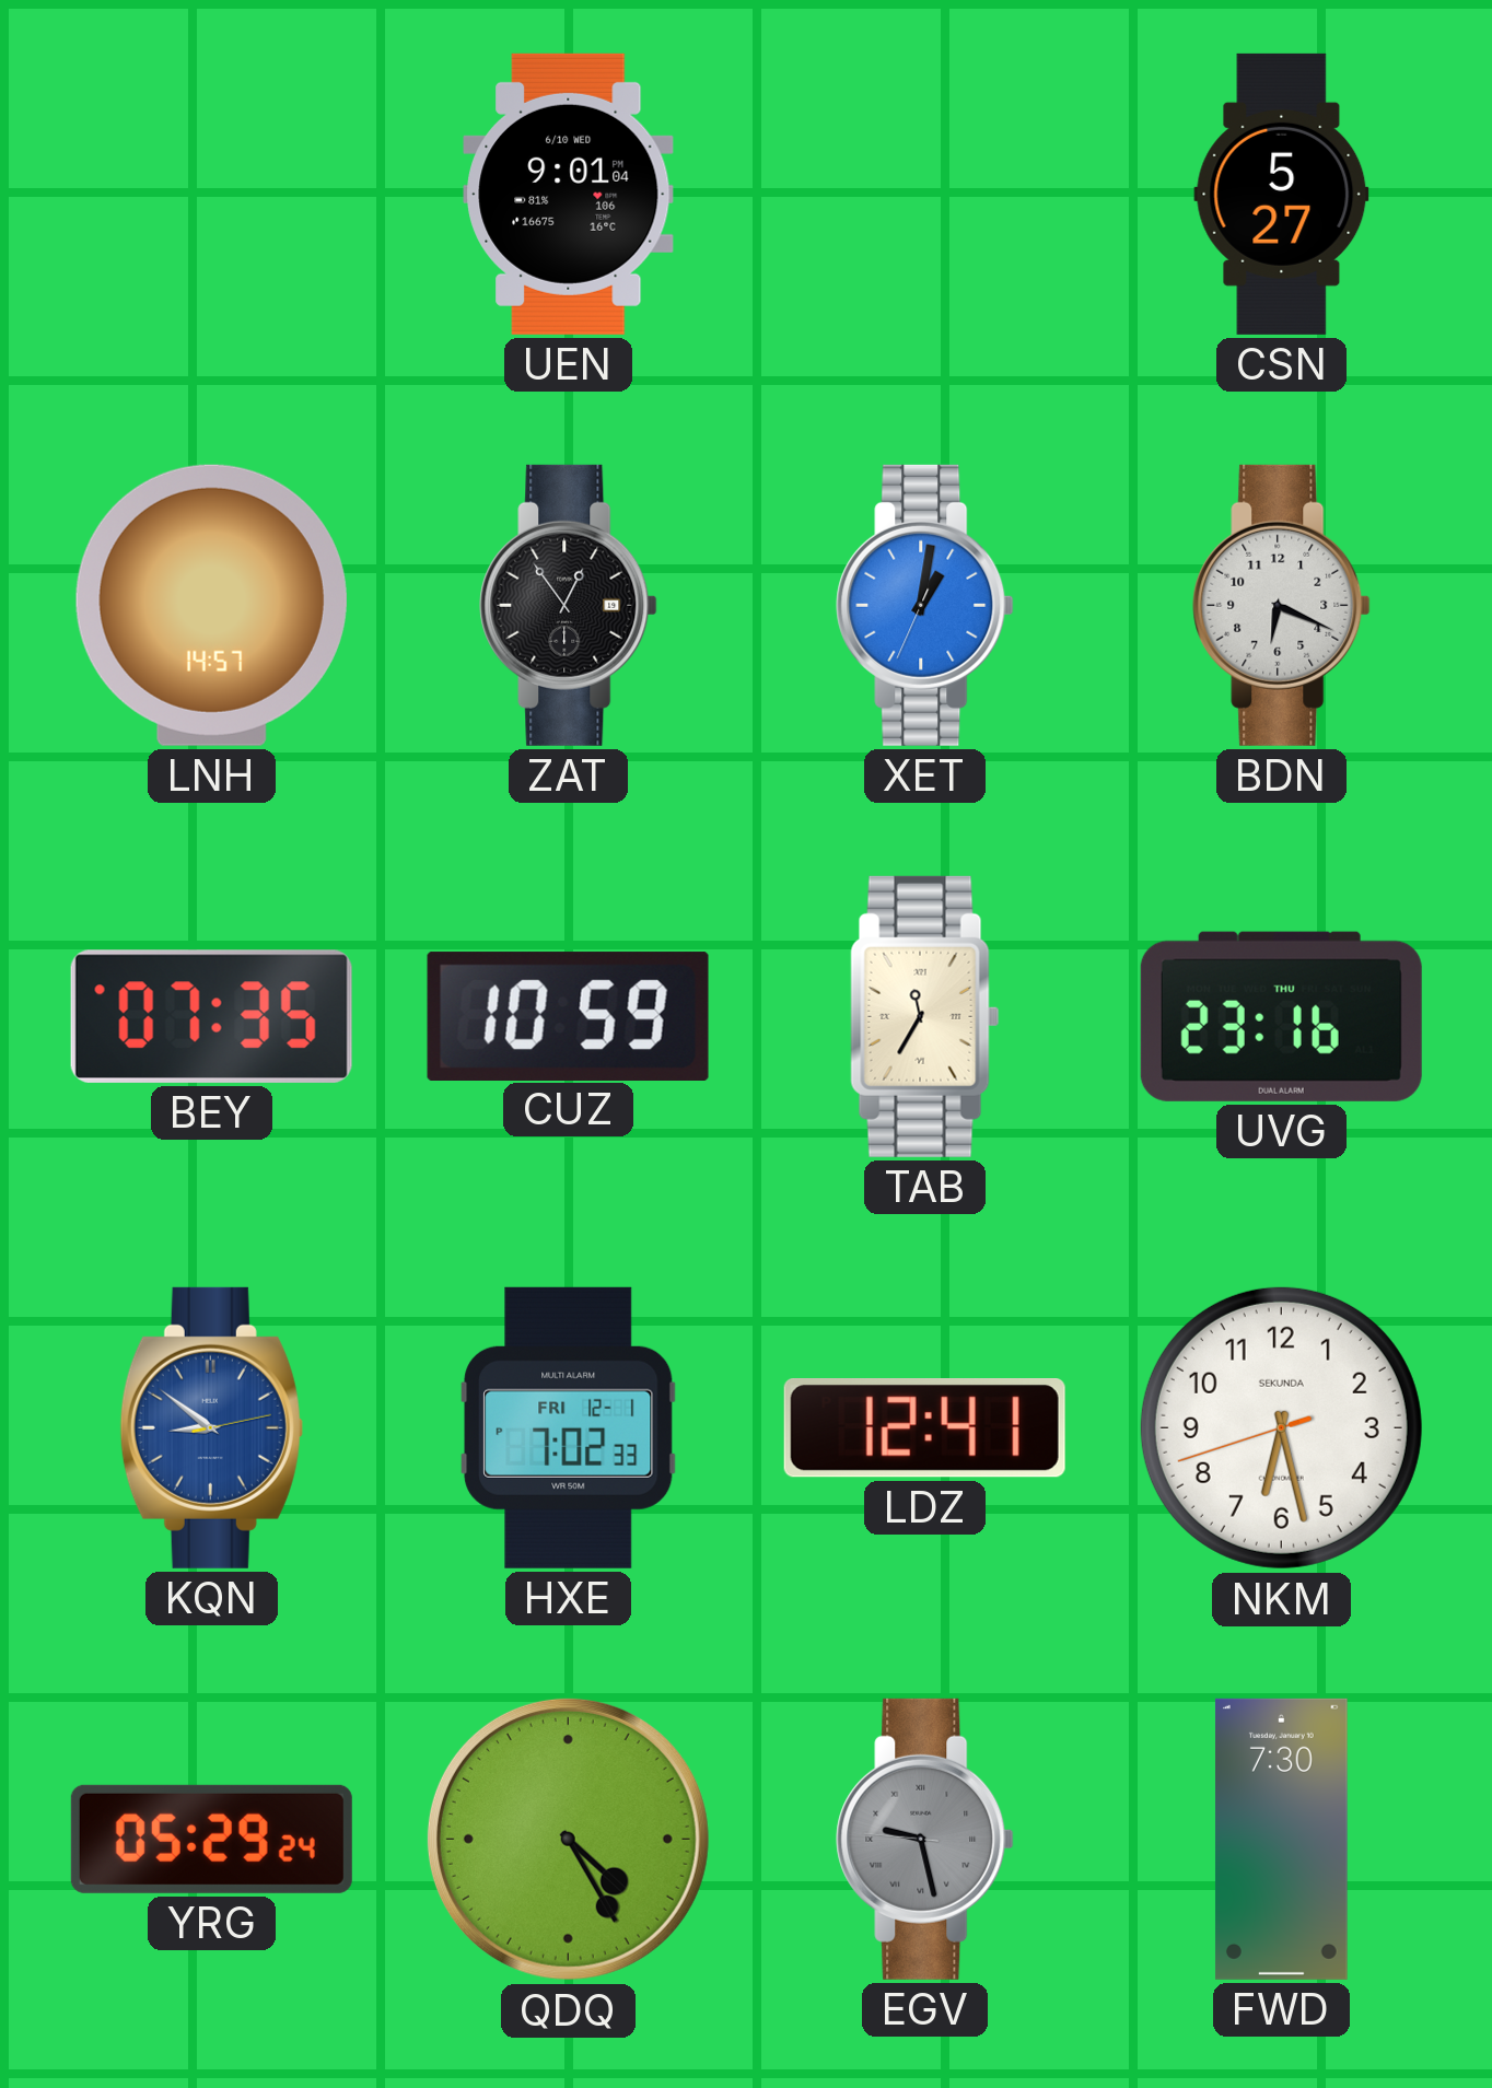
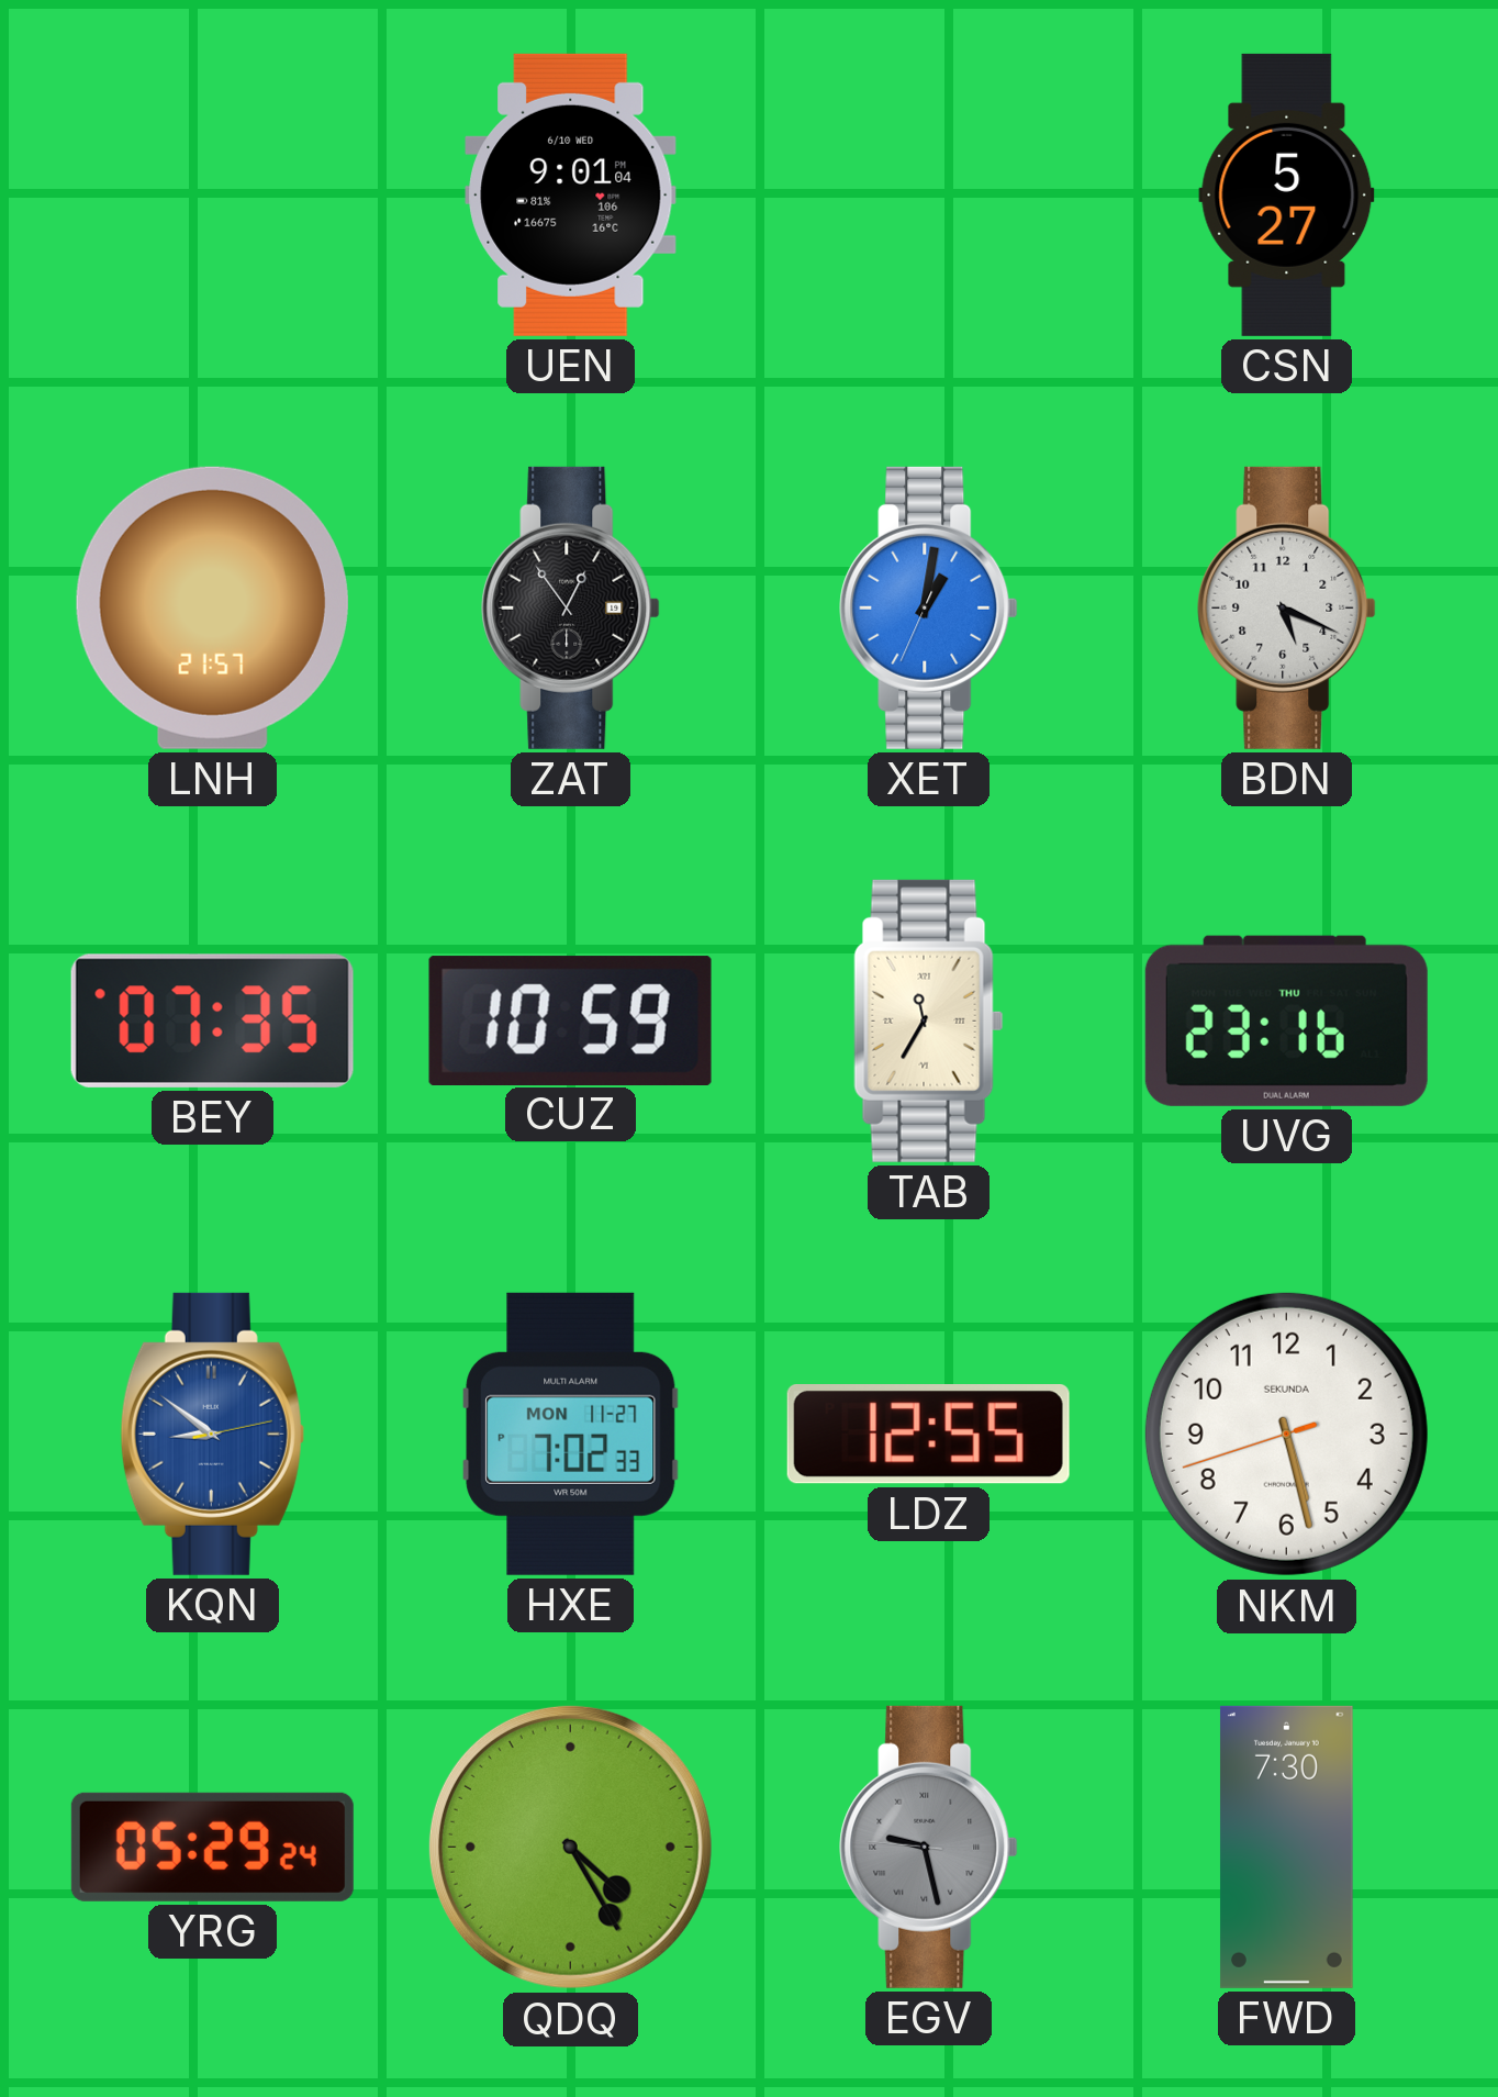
LNH: 14:57 -> 21:57 (212, 607)
BDN: 6:19 -> 5:19 (1287, 607)
HXE date: FRI 12-1 -> MON 11-27 (571, 1434)
LDZ: 12:41 -> 12:55 (928, 1435)
NKM: 6:27 -> 5:27 (1286, 1434)
